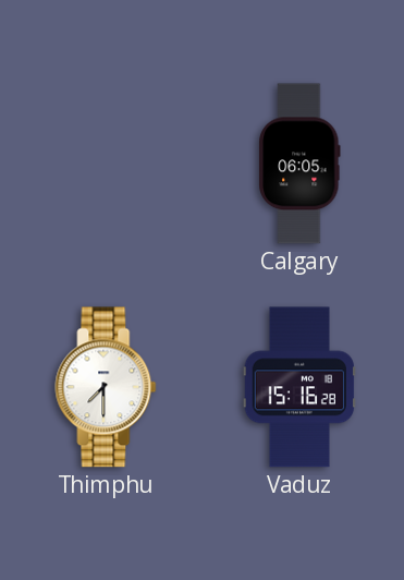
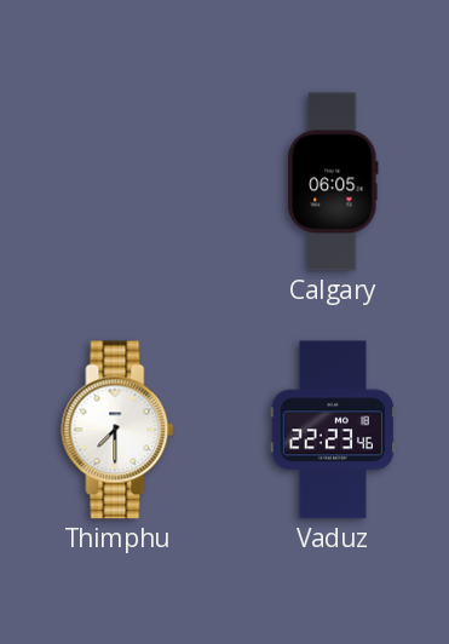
Vaduz: 15:16 -> 22:23 (333, 430)
